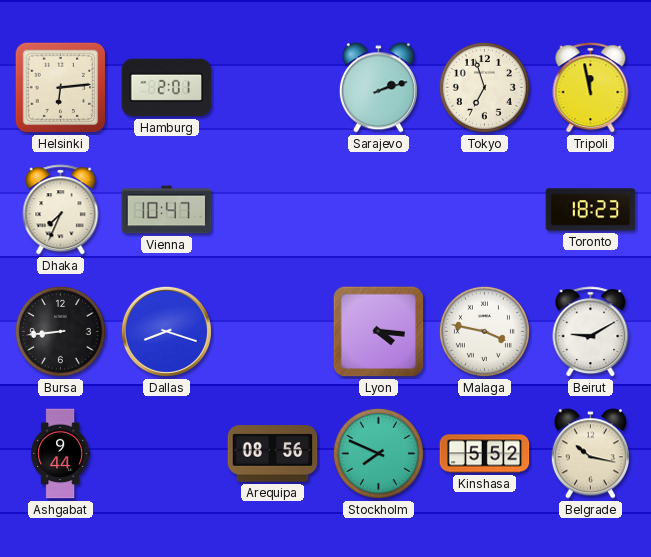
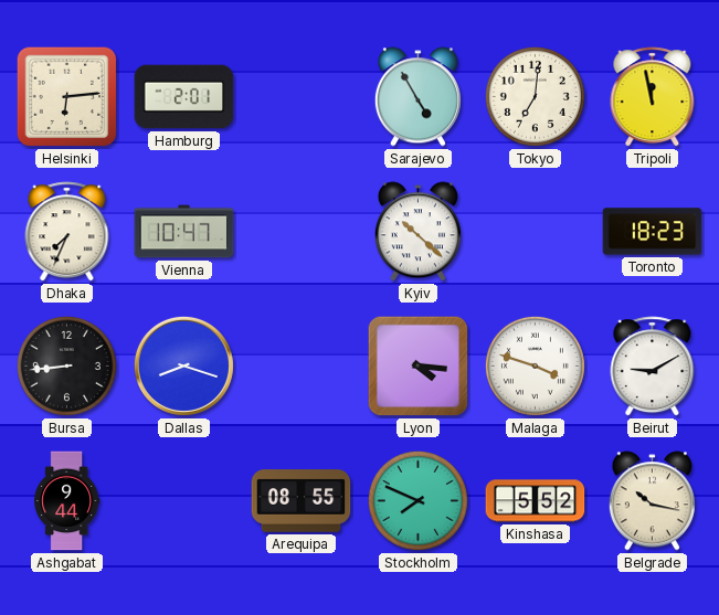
Sarajevo: 2:12 -> 4:55 (417, 97)
Tokyo: 6:57 -> 7:01 (535, 96)
Kyiv: none -> 10:22 (417, 232)
Malaga: 3:47 -> 3:48 (535, 365)
Arequipa: 08:56 -> 08:55 (302, 501)
